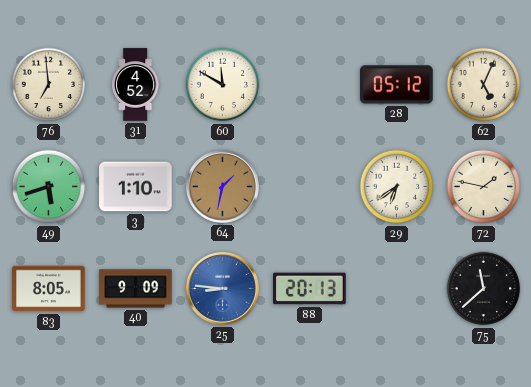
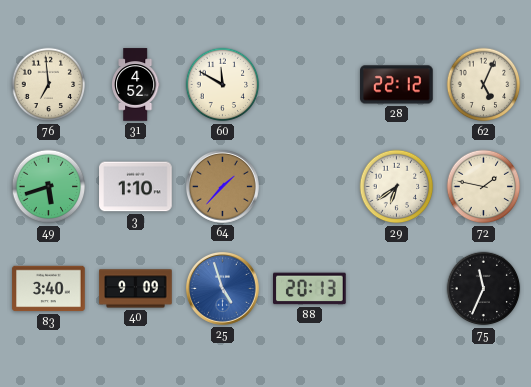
28: 05:12 -> 22:12 (397, 85)
64: 1:32 -> 1:37 (222, 186)
83: 8:05 -> 3:40 (49, 289)
25: 8:46 -> 4:57 (222, 288)
75: 11:38 -> 11:34 (484, 289)
